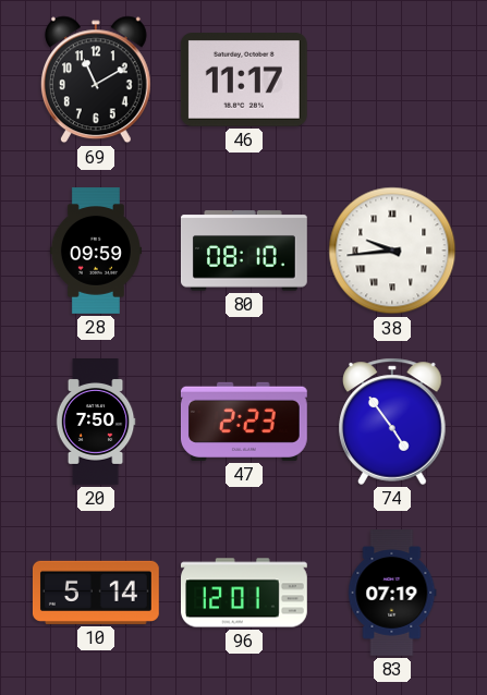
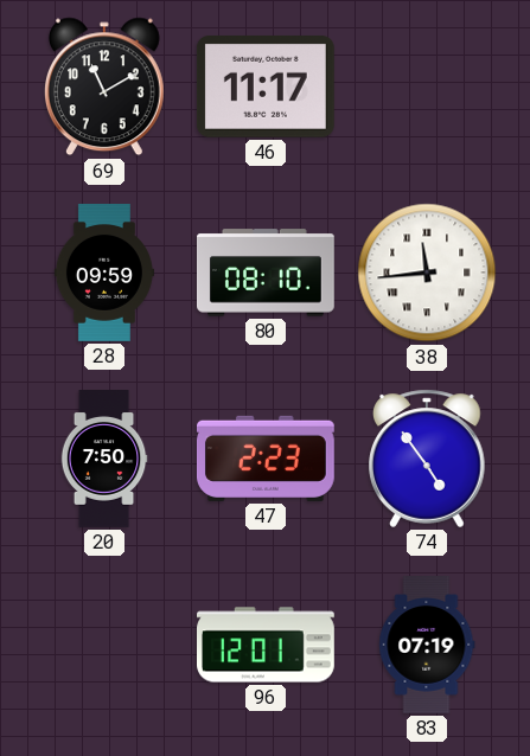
38: 9:44 -> 11:44 (427, 273)
10: 5:14 -> none (96, 593)
